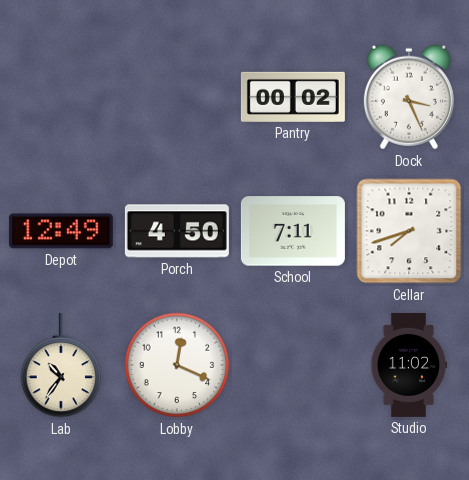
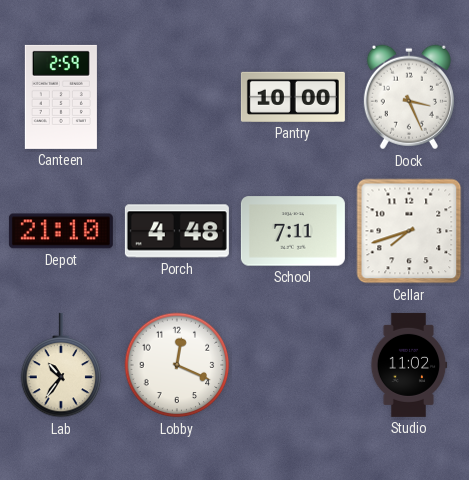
Canteen: none -> 2:59 (61, 97)
Pantry: 00:02 -> 10:00 (293, 97)
Depot: 12:49 -> 21:10 (61, 231)
Porch: 4:50 -> 4:48 (177, 231)
